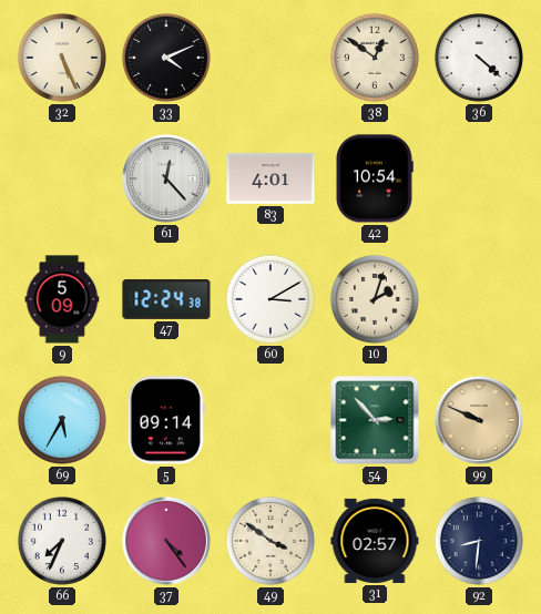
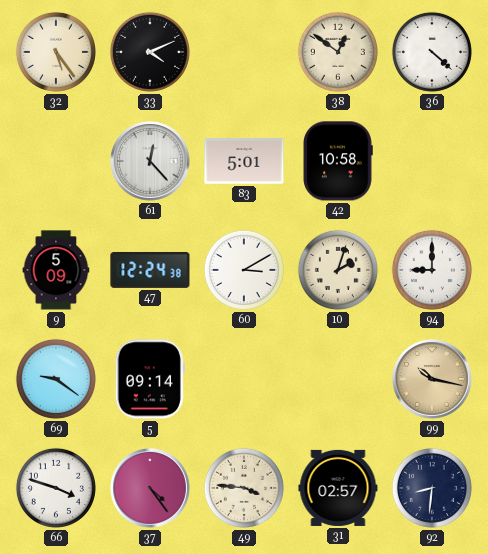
32: 5:26 -> 5:24 (56, 52)
83: 4:01 -> 5:01 (244, 161)
42: 10:54 -> 10:58 (338, 161)
94: none -> 9:00 (432, 270)
69: 5:35 -> 9:21 (56, 379)
54: 2:53 -> none (375, 420)
99: 9:49 -> 10:17 (433, 380)
66: 7:34 -> 3:48 (56, 488)
49: 3:51 -> 3:46 (244, 488)
